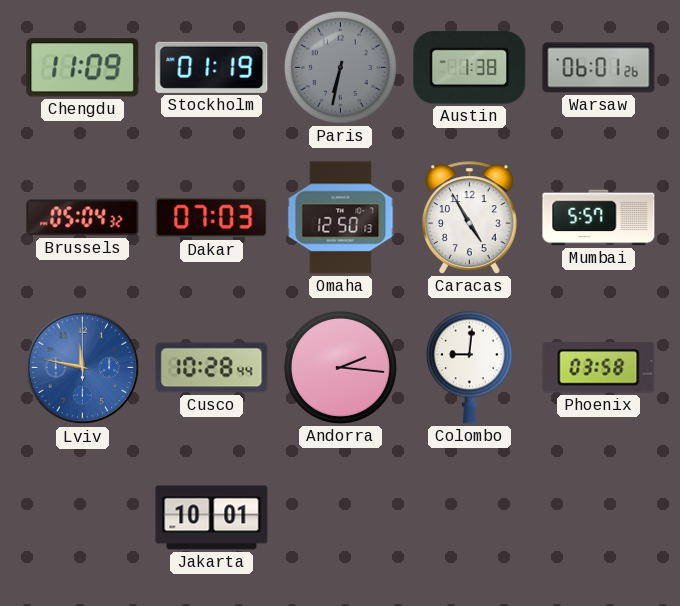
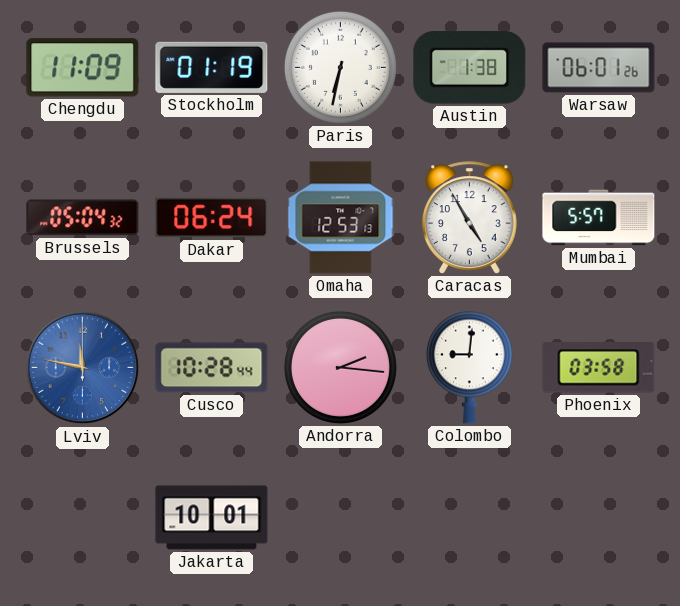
Paris dial: grey -> white (340, 67)
Dakar: 07:03 -> 06:24 (212, 218)
Omaha: 12:50 -> 12:53 (341, 218)
